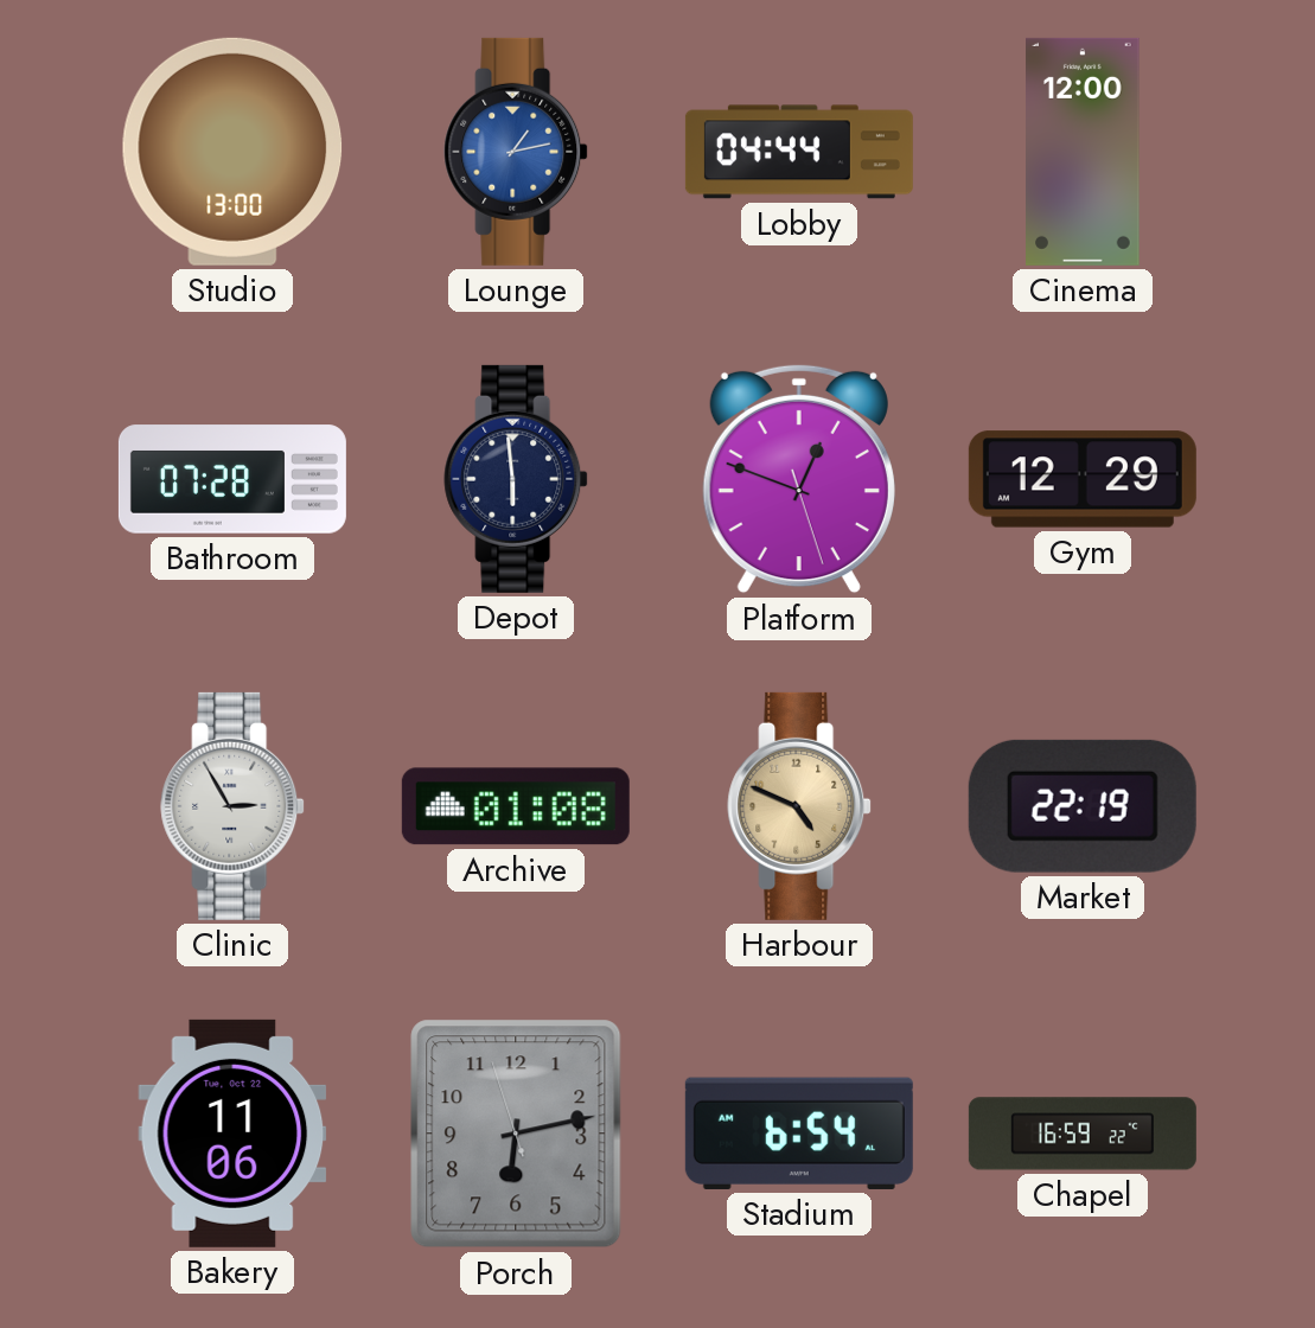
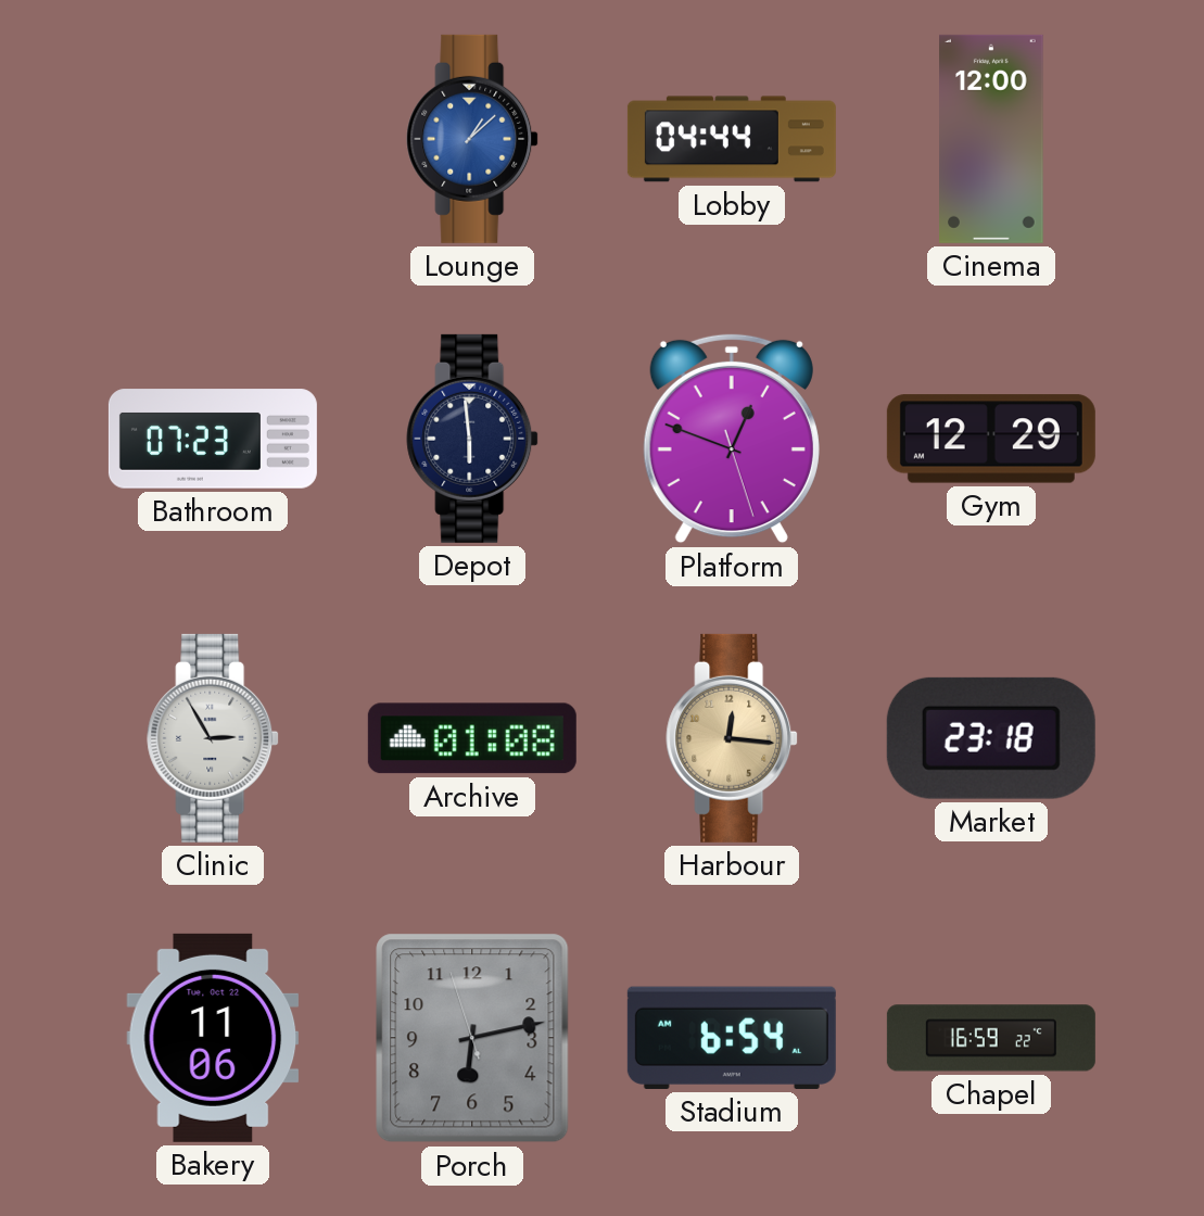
Studio: 13:00 -> none (232, 152)
Lounge: 1:13 -> 1:08 (472, 139)
Bathroom: 07:28 -> 07:23 (213, 439)
Harbour: 4:49 -> 12:16 (732, 738)
Market: 22:19 -> 23:18 (991, 738)
